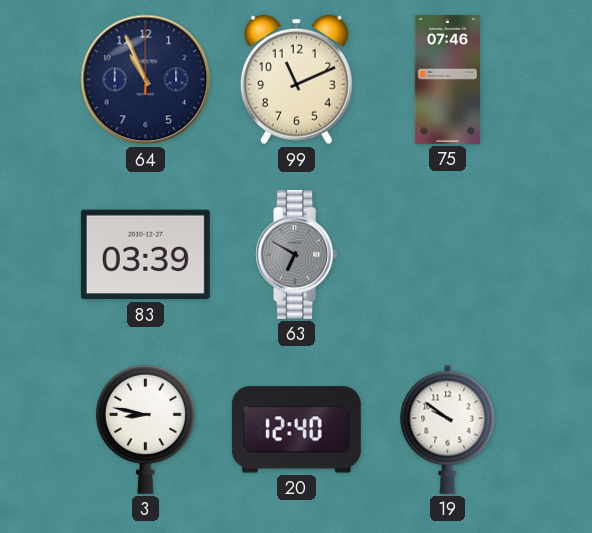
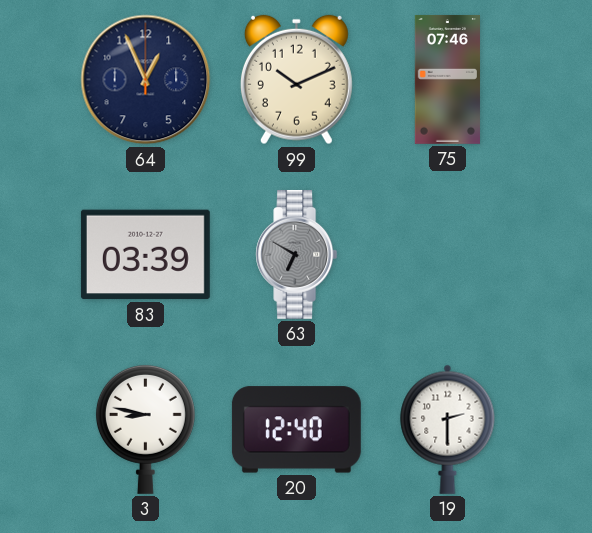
64: 10:56 -> 12:56 (146, 80)
99: 11:11 -> 10:11 (296, 80)
19: 9:51 -> 2:30 (448, 429)
